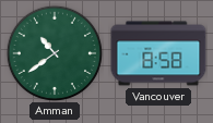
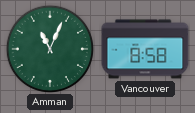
Amman: 10:39 -> 11:04 (49, 48)
